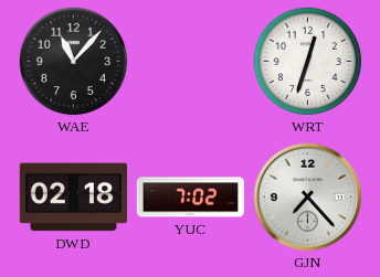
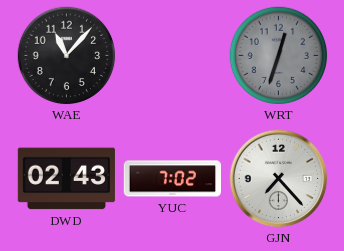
WRT dial: white -> grey (279, 56)
DWD: 02:18 -> 02:43 (66, 179)
